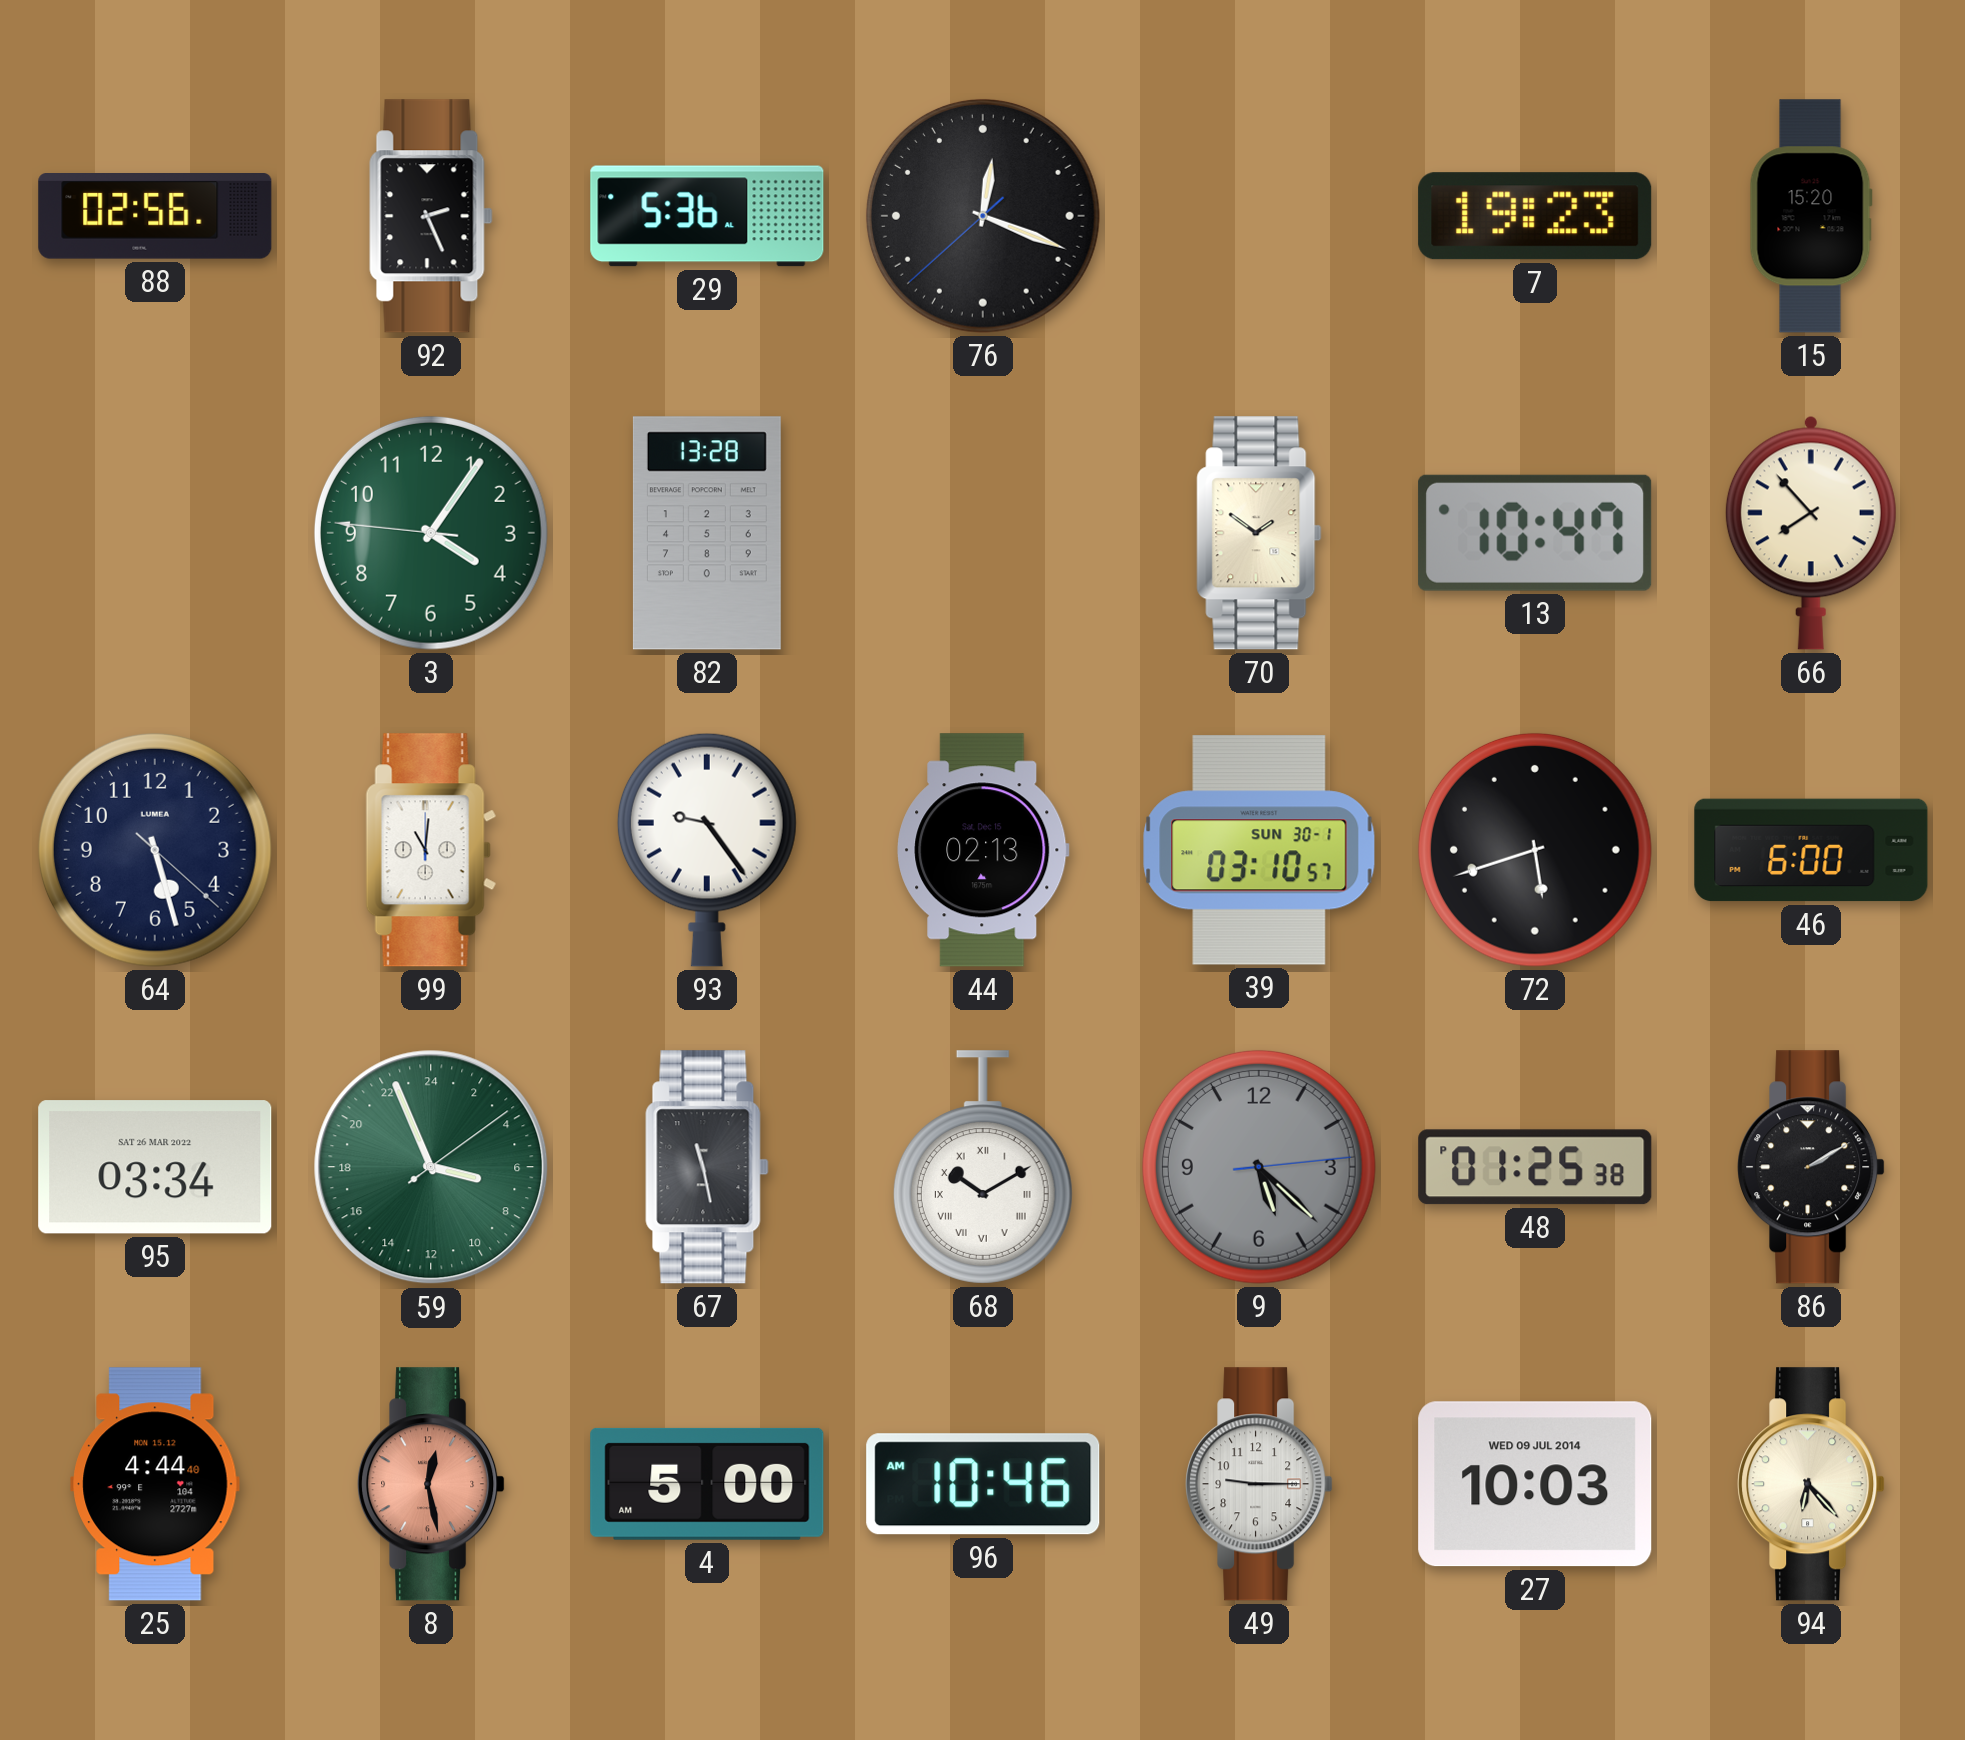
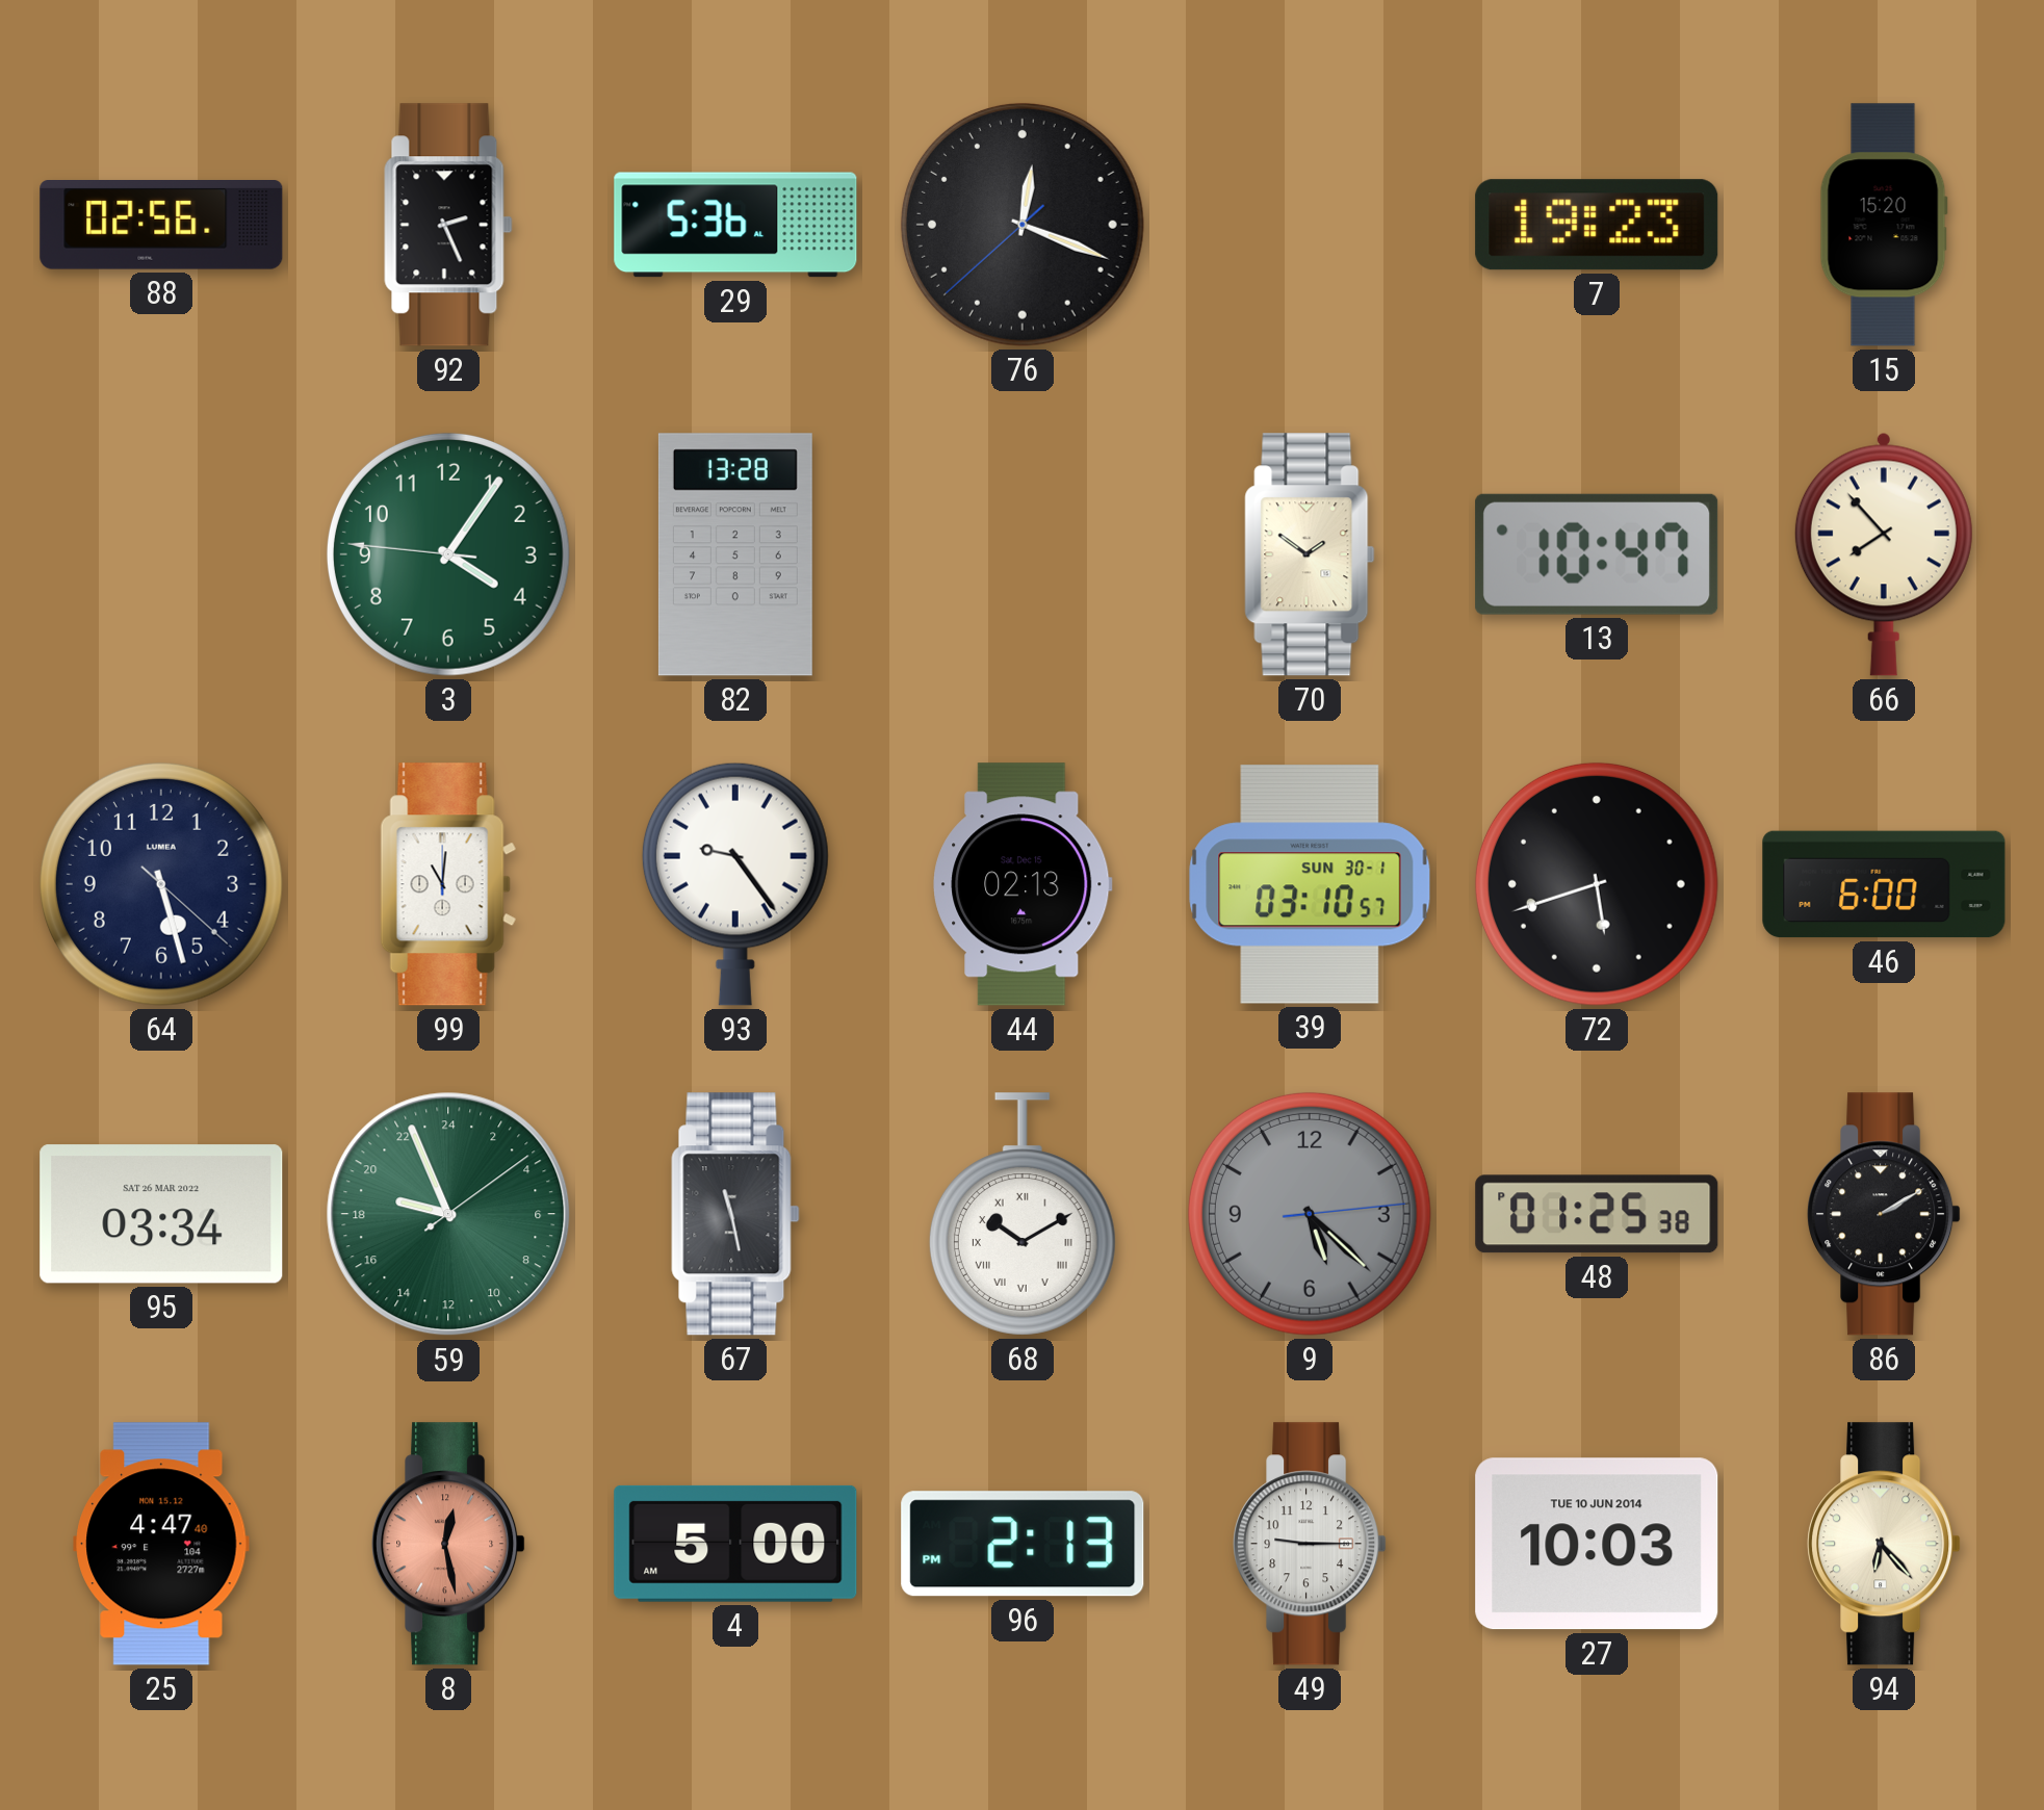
59: 6:56 -> 18:56 (448, 1214)
25: 4:44 -> 4:47 (161, 1544)
96: 10:46 -> 2:13 (1023, 1544)
27 date: WED 09 JUL 2014 -> TUE 10 JUN 2014 (1597, 1544)
